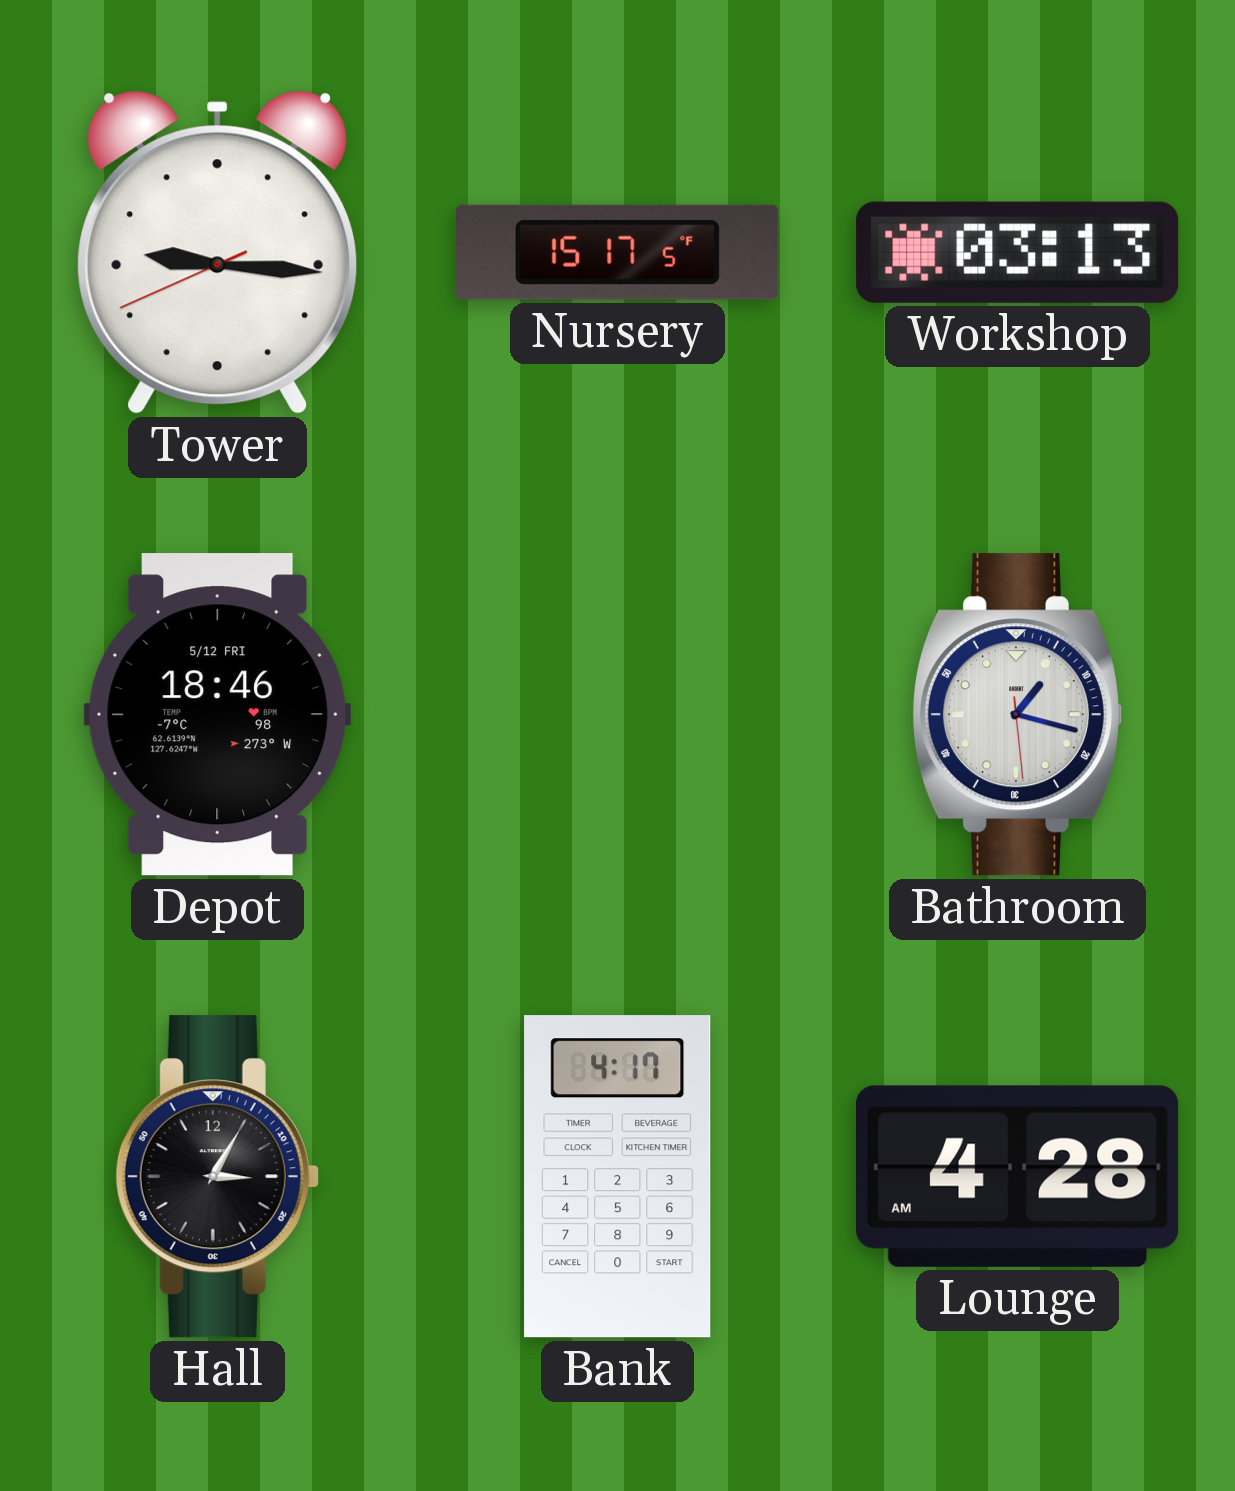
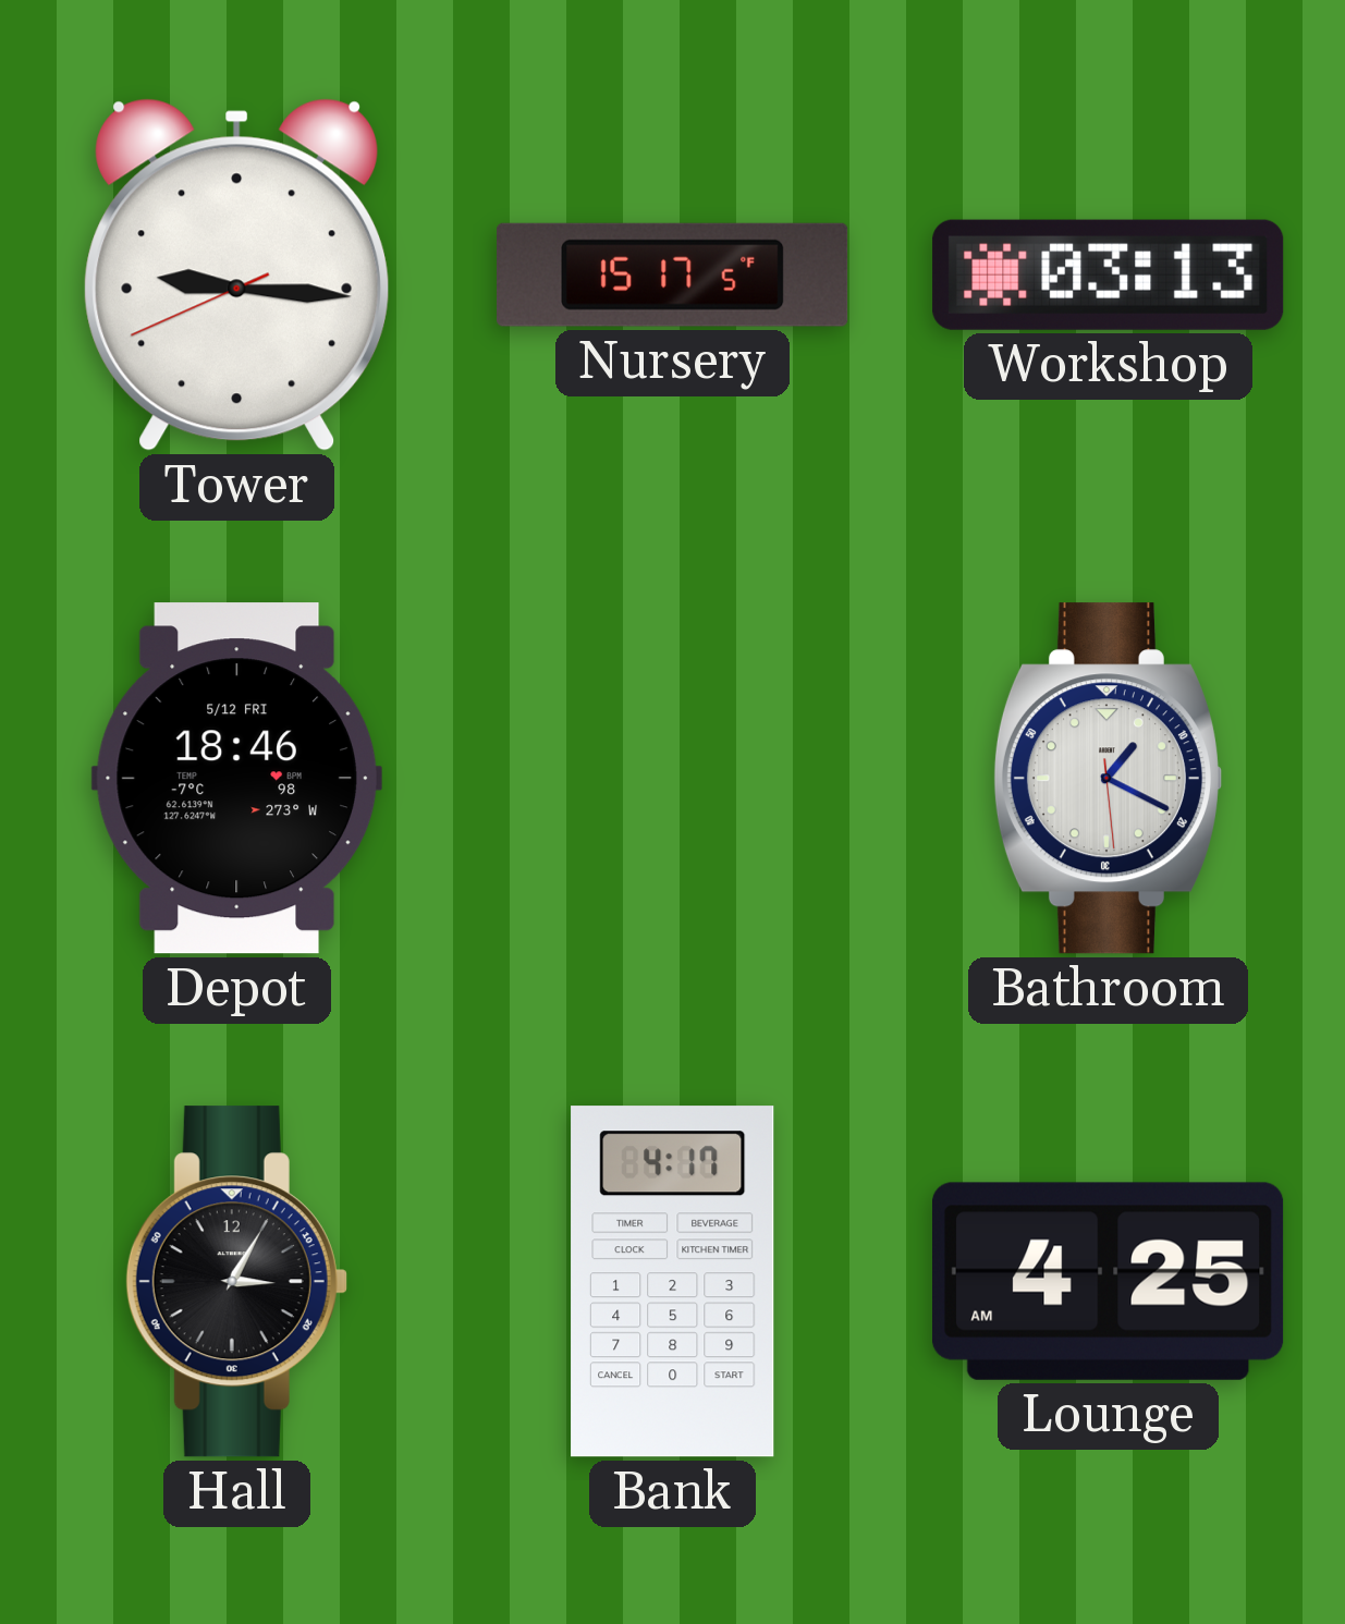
Bathroom: 1:17 -> 1:19 (1108, 779)
Lounge: 4:28 -> 4:25 (1109, 1281)
